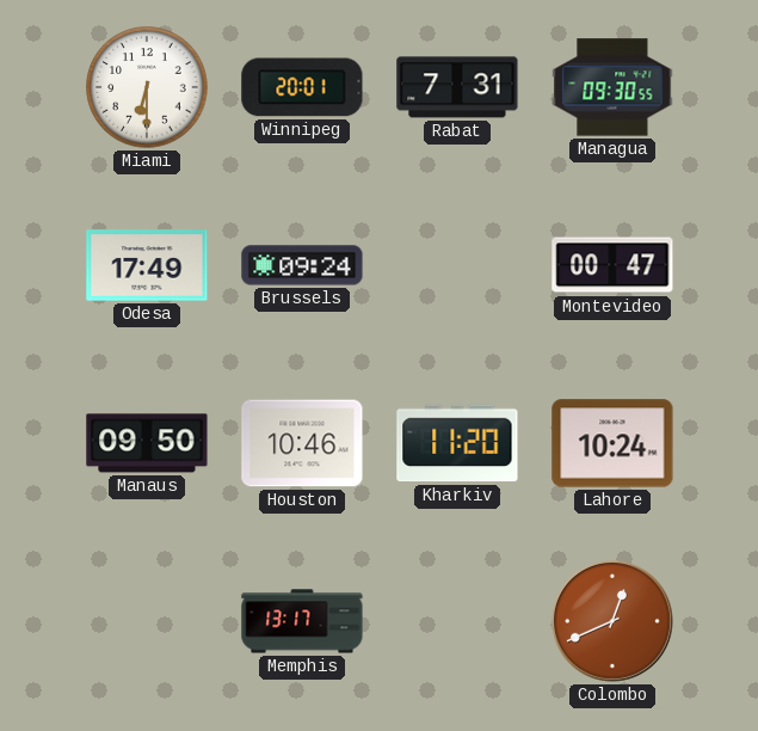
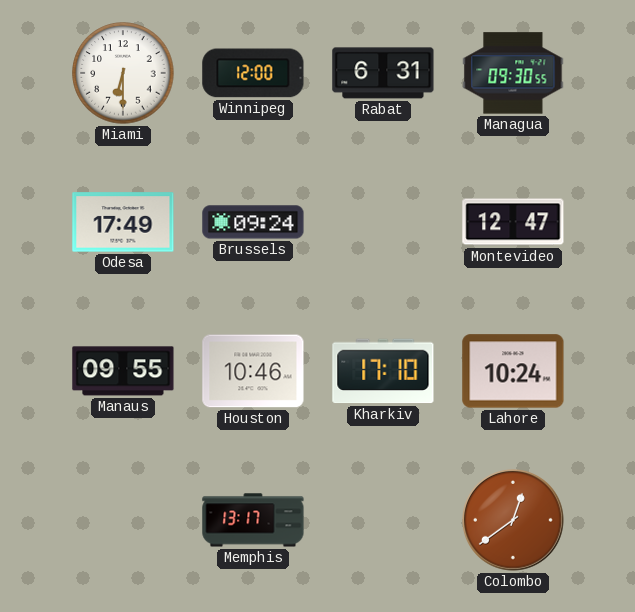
Winnipeg: 20:01 -> 12:00 (253, 73)
Rabat: 7:31 -> 6:31 (383, 73)
Montevideo: 00:47 -> 12:47 (513, 222)
Manaus: 09:50 -> 09:55 (123, 371)
Kharkiv: 11:20 -> 17:10 (383, 371)
Colombo: 12:41 -> 12:39 (513, 520)
